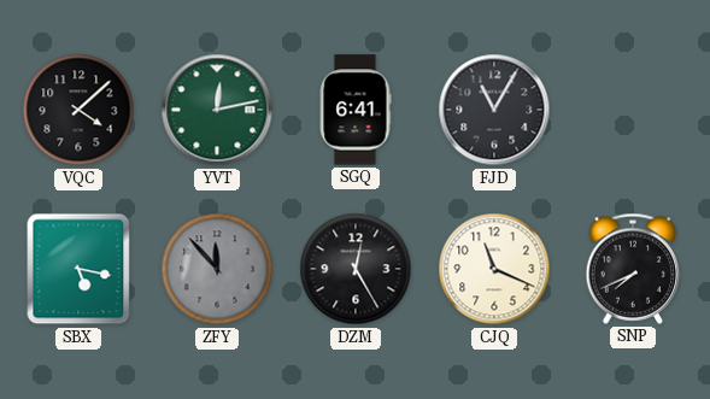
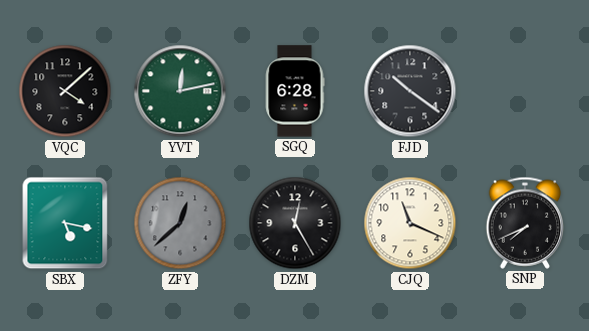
SGQ: 6:41 -> 6:28 (295, 91)
FJD: 11:05 -> 10:21 (410, 91)
ZFY: 11:53 -> 12:38 (180, 223)
